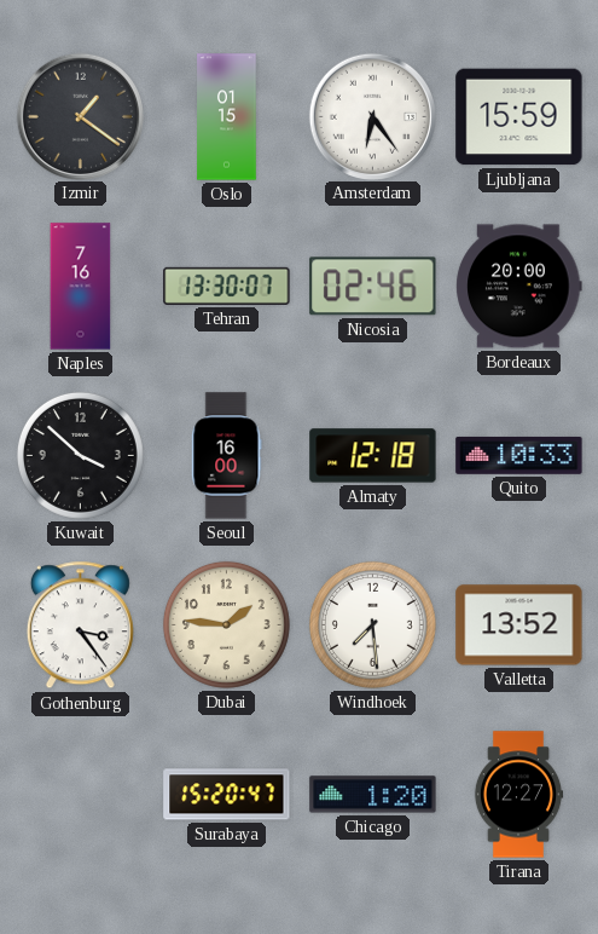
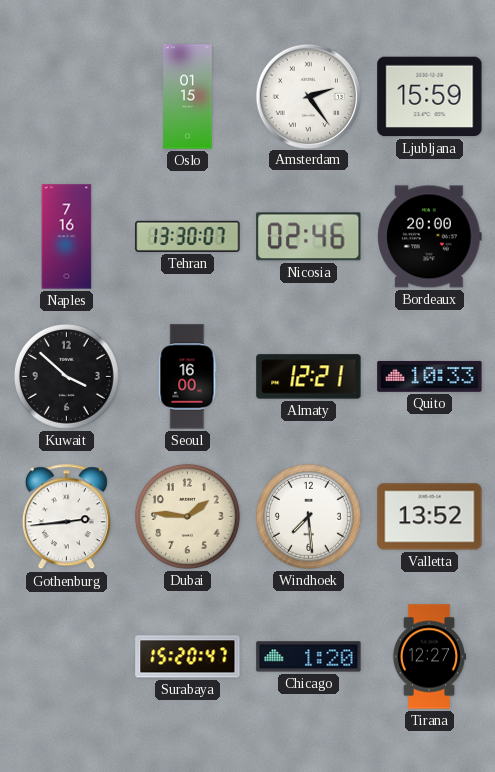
Izmir: 1:21 -> none (80, 116)
Amsterdam: 6:24 -> 2:24 (308, 96)
Almaty: 12:18 -> 12:21 (309, 377)
Gothenburg: 3:24 -> 2:44 (66, 517)
